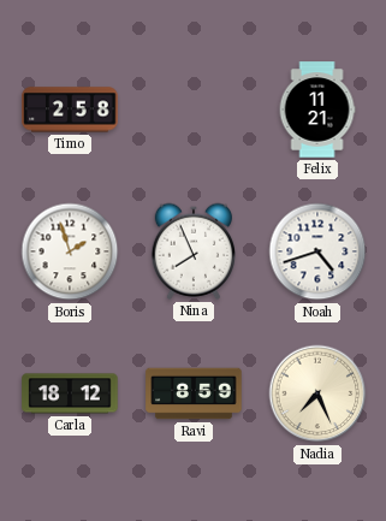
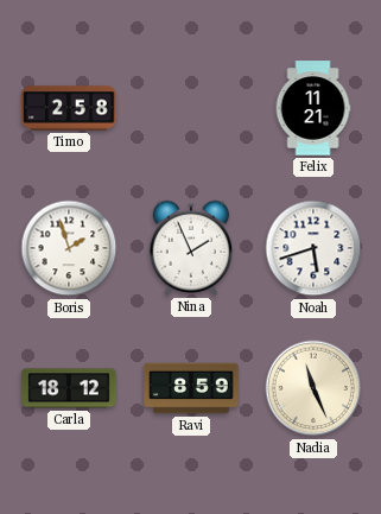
Nina: 7:56 -> 1:56 (190, 248)
Noah: 4:42 -> 5:42 (313, 248)
Nadia: 7:26 -> 11:26 (313, 388)
